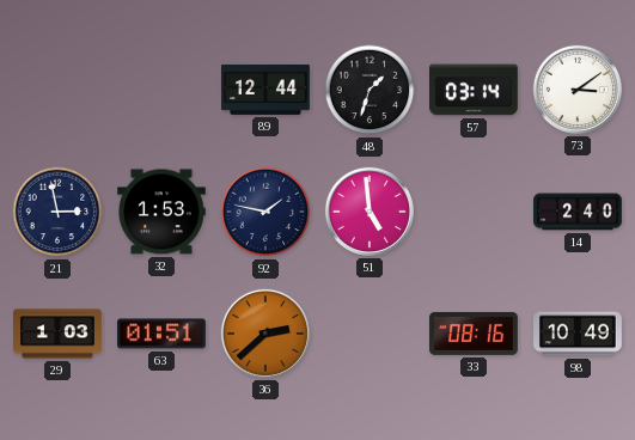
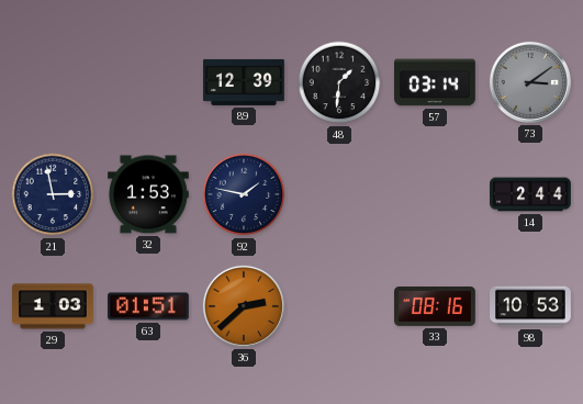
89: 12:44 -> 12:39 (245, 82)
48: 1:33 -> 1:31 (339, 82)
73 dial: white -> grey (530, 82)
51: 4:59 -> none (370, 212)
14: 2:40 -> 2:44 (531, 194)
98: 10:49 -> 10:53 (531, 306)
